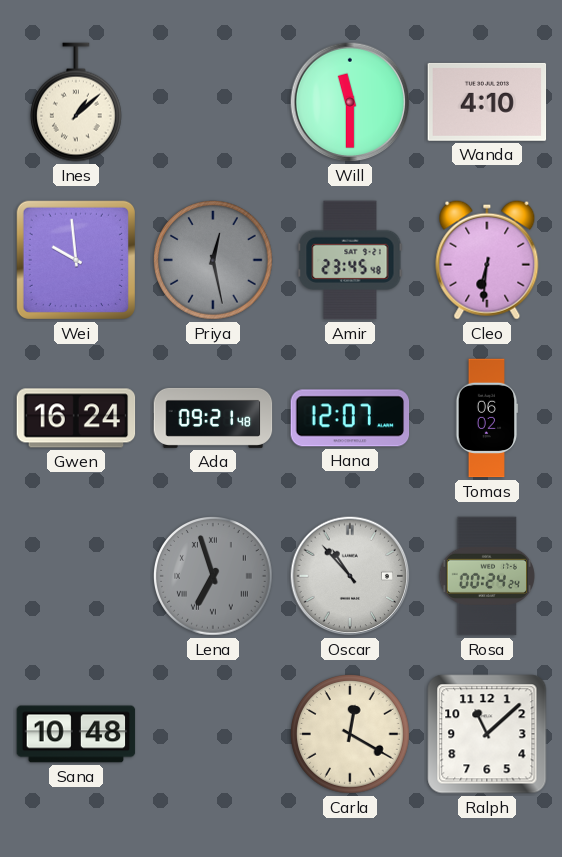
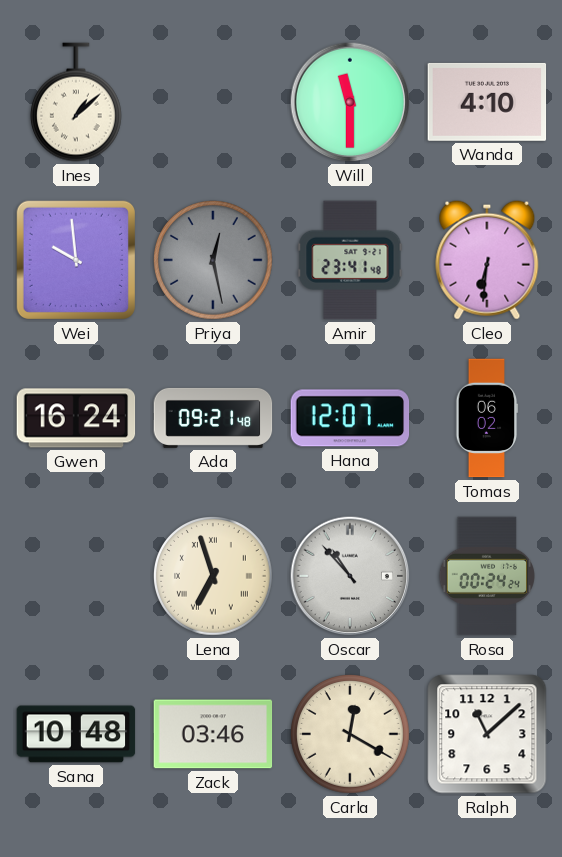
Amir: 23:45 -> 23:41 (350, 260)
Lena dial: grey -> cream (214, 577)
Zack: none -> 03:46 (213, 734)
